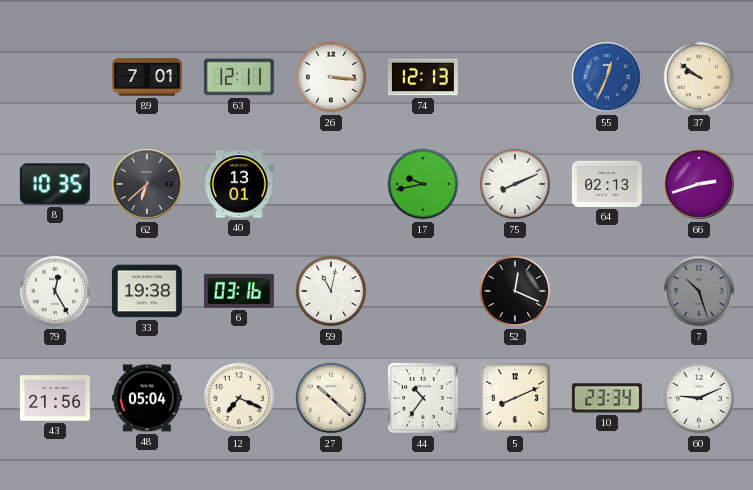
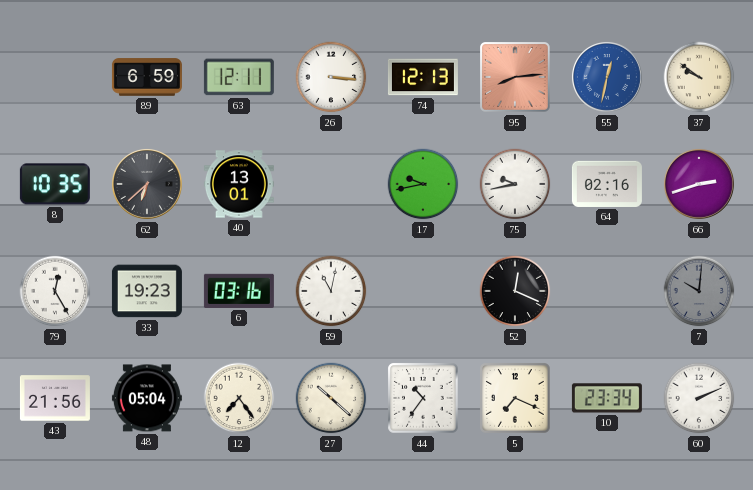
89: 7:01 -> 6:59 (147, 77)
95: none -> 8:14 (516, 78)
55: 12:34 -> 12:32 (607, 77)
75: 8:11 -> 9:43 (515, 184)
64: 02:13 -> 02:16 (607, 184)
33: 19:38 -> 19:23 (147, 291)
7: 10:27 -> 10:01 (699, 291)
12: 7:19 -> 7:24 (239, 398)
5: 8:11 -> 7:19 (516, 399)
60: 9:11 -> 2:11 (699, 398)
